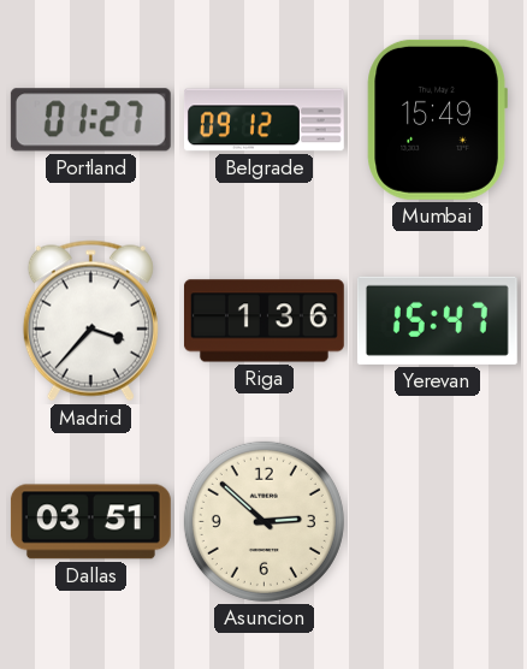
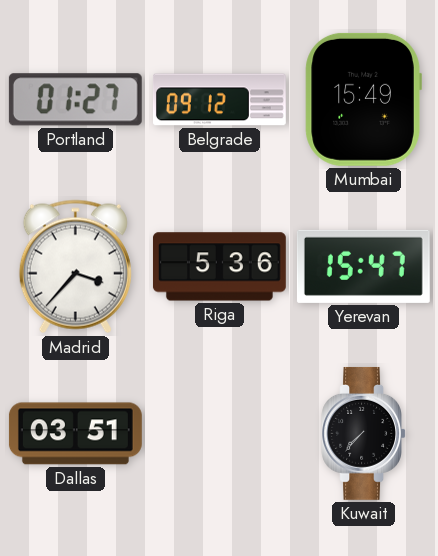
Riga: 1:36 -> 5:36 (219, 267)
Asuncion: 2:52 -> none (263, 521)
Kuwait: none -> 7:37 (363, 433)
